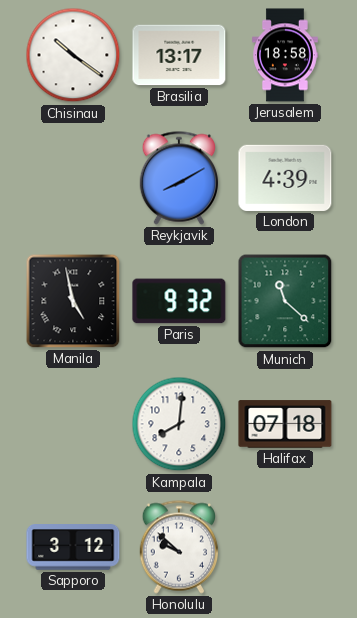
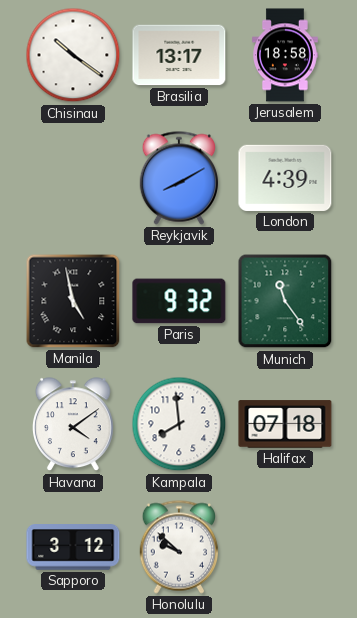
Munich: 11:22 -> 11:24 (285, 301)
Havana: none -> 4:09 (74, 425)
Kampala: 8:01 -> 7:59 (179, 424)
